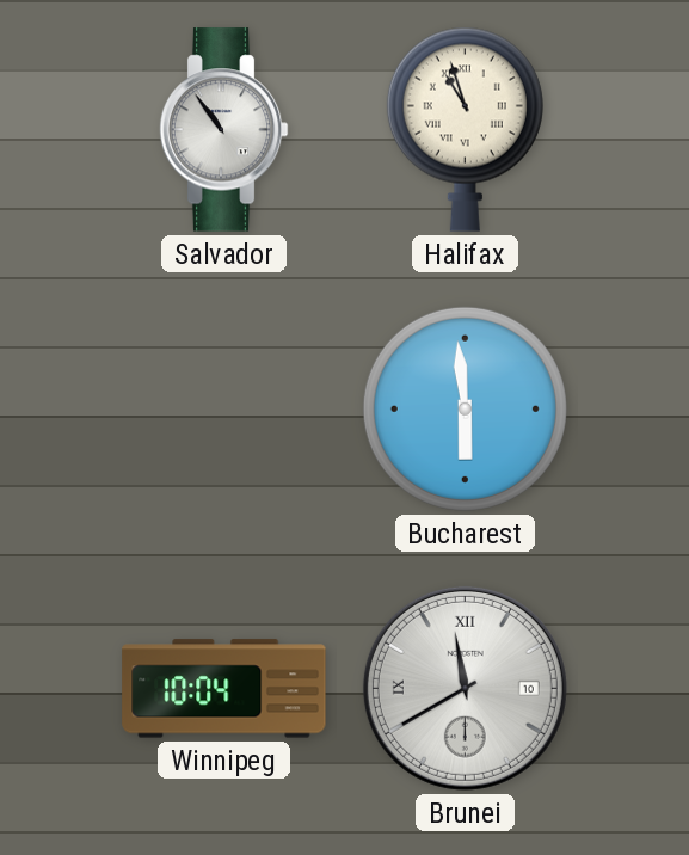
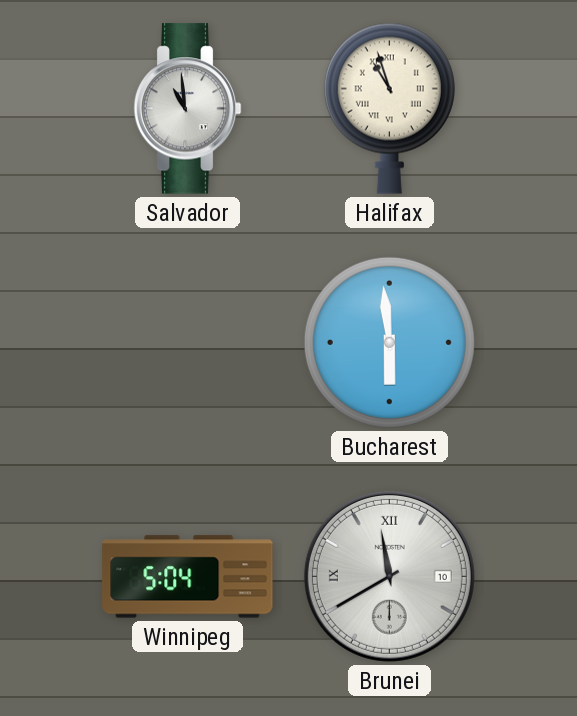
Salvador: 10:54 -> 10:59 (187, 109)
Winnipeg: 10:04 -> 5:04 (188, 577)
